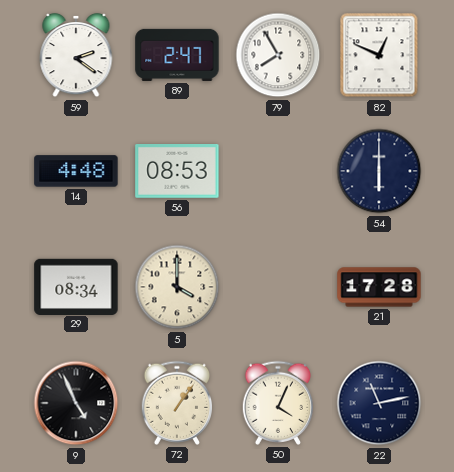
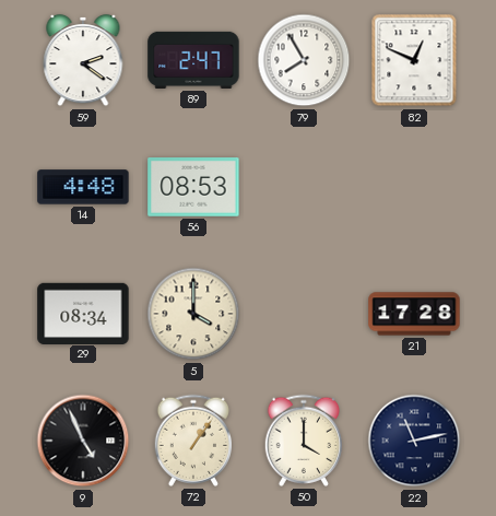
54: 6:00 -> none (379, 171)
50: 4:04 -> 4:00 (303, 441)
